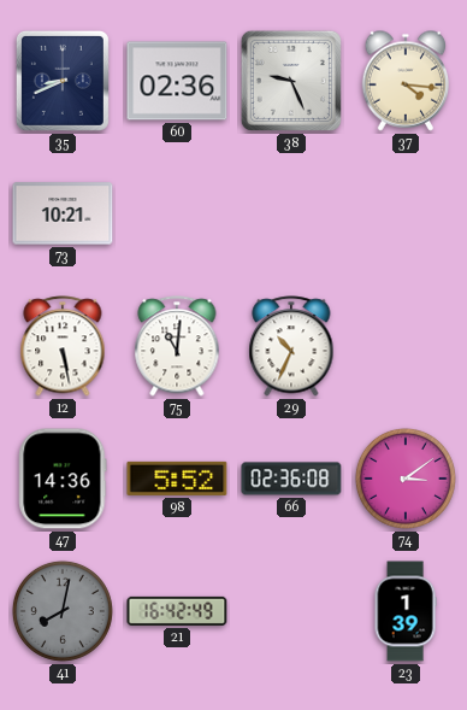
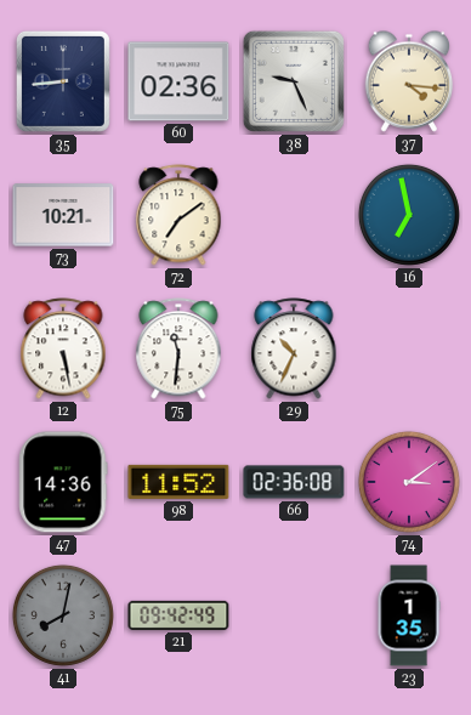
35: 8:41 -> 8:44 (63, 81)
72: none -> 7:09 (178, 215)
16: none -> 6:58 (409, 215)
75: 11:01 -> 11:31 (178, 348)
98: 5:52 -> 11:52 (178, 482)
21: 16:42 -> 09:42 (178, 615)
23: 1:39 -> 1:35 (409, 615)
